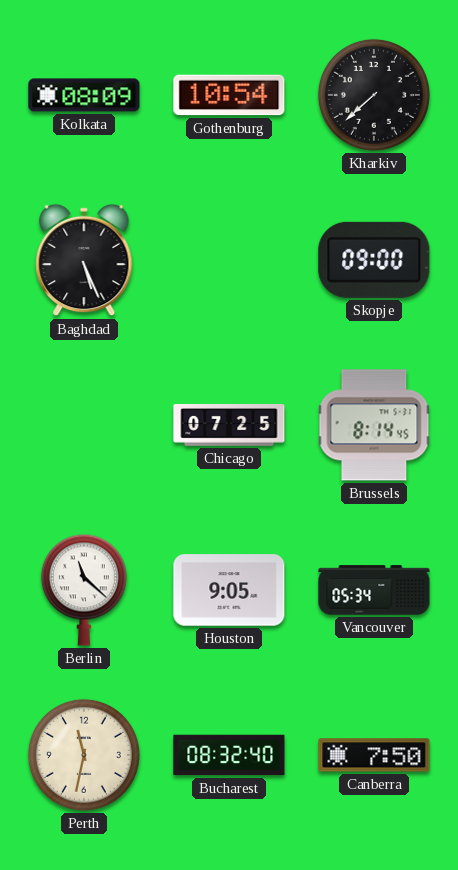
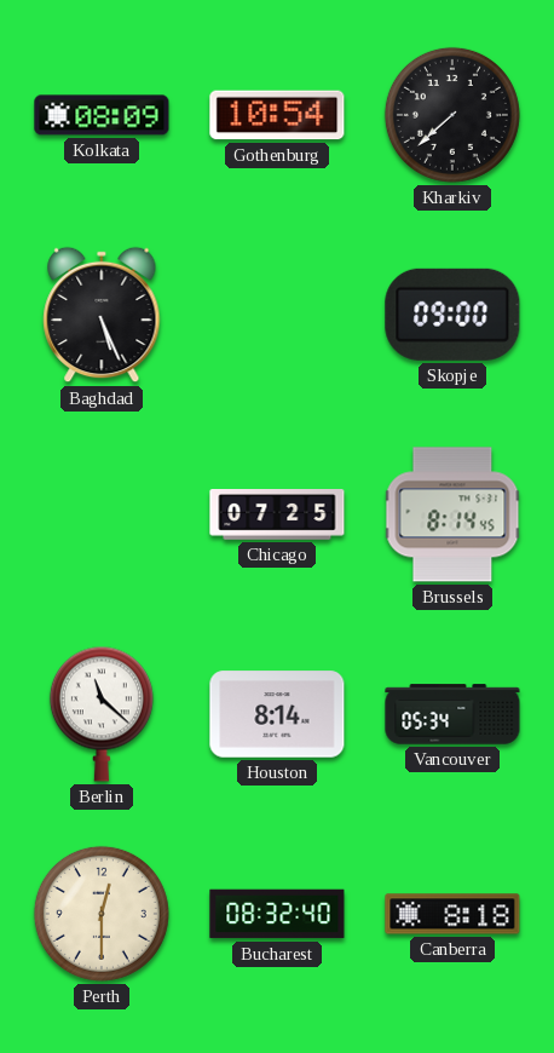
Houston: 9:05 -> 8:14 (277, 714)
Perth: 11:32 -> 12:30 (102, 914)
Canberra: 7:50 -> 8:18 (452, 914)
